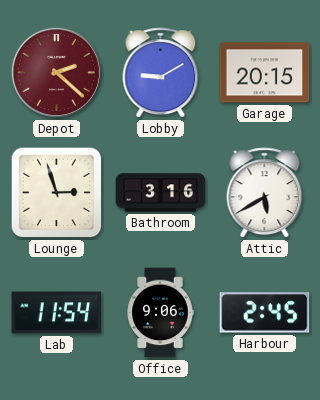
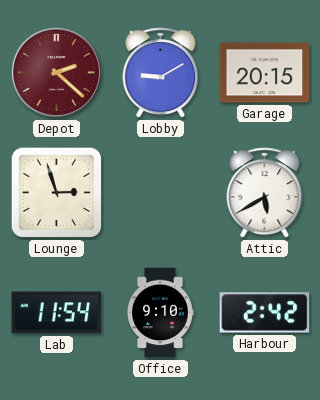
Bathroom: 3:16 -> none (161, 193)
Office: 9:06 -> 9:10 (160, 313)
Harbour: 2:45 -> 2:42 (265, 313)
